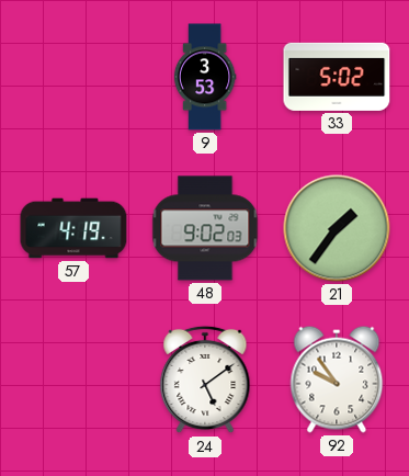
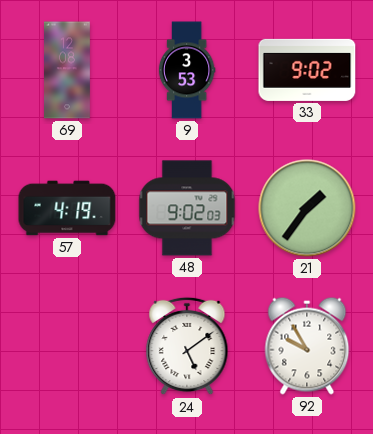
69: none -> 12:08 (68, 70)
33: 5:02 -> 9:02 (307, 70)
92: 9:54 -> 9:55 (307, 346)
